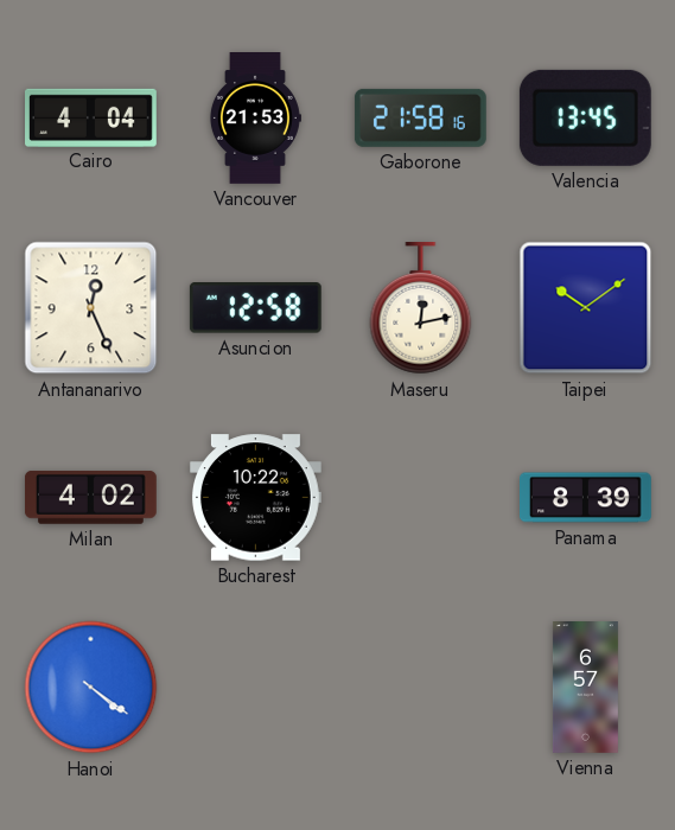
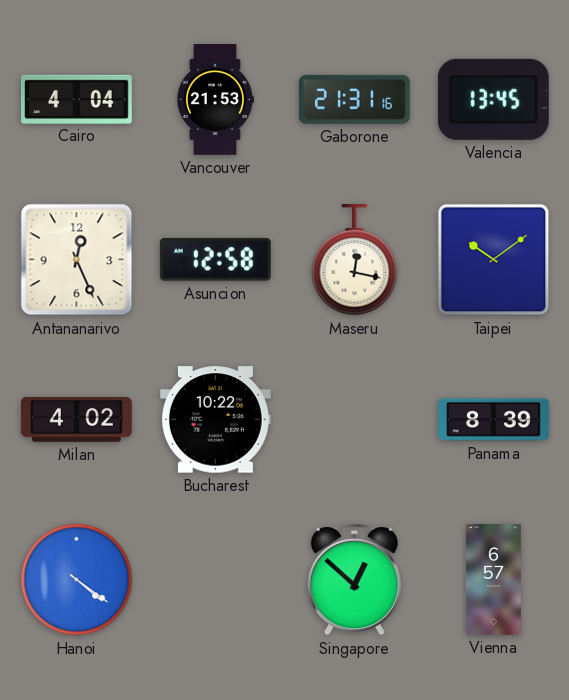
Gaborone: 21:58 -> 21:31 (354, 99)
Maseru: 12:13 -> 12:17 (355, 261)
Singapore: none -> 12:52 (354, 580)
